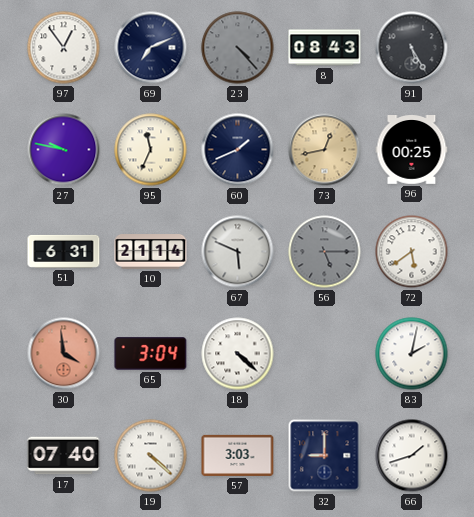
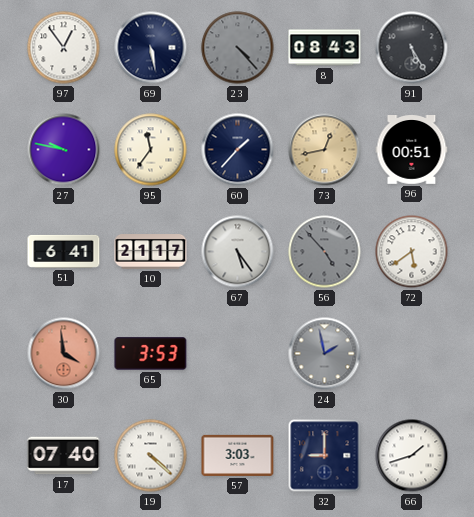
69: 7:11 -> 5:28 (151, 48)
95: 11:34 -> 11:36 (151, 150)
60: 1:41 -> 1:37 (238, 150)
96: 00:25 -> 00:51 (412, 150)
51: 6:31 -> 6:41 (64, 251)
10: 21:14 -> 21:17 (151, 252)
67: 5:49 -> 5:24 (238, 252)
56: 5:15 -> 4:53 (325, 252)
65: 3:04 -> 3:53 (151, 354)
18: 4:22 -> none (238, 354)
24: none -> 1:58 (325, 354)
83: 2:02 -> none (412, 354)
